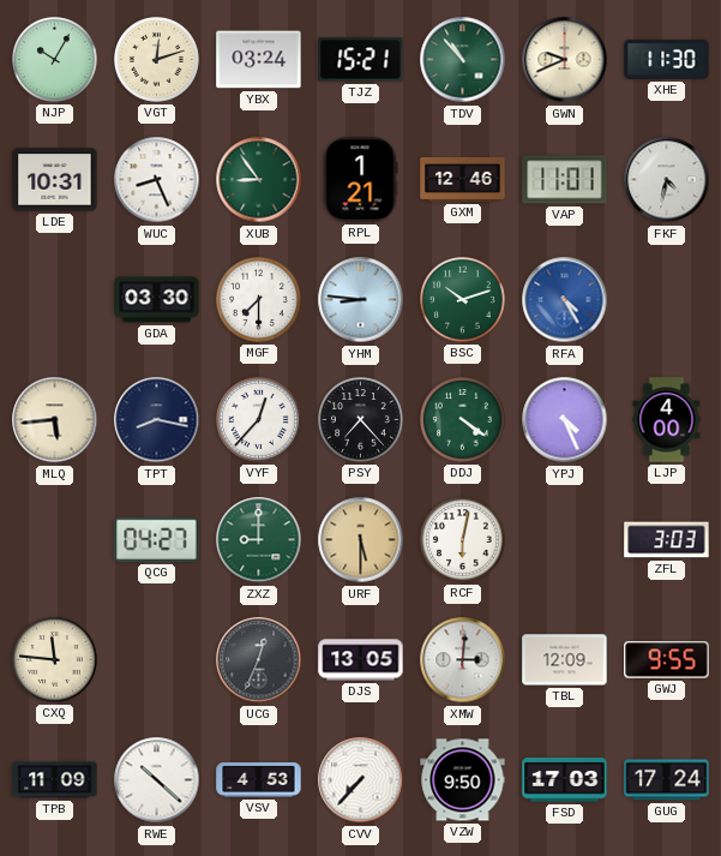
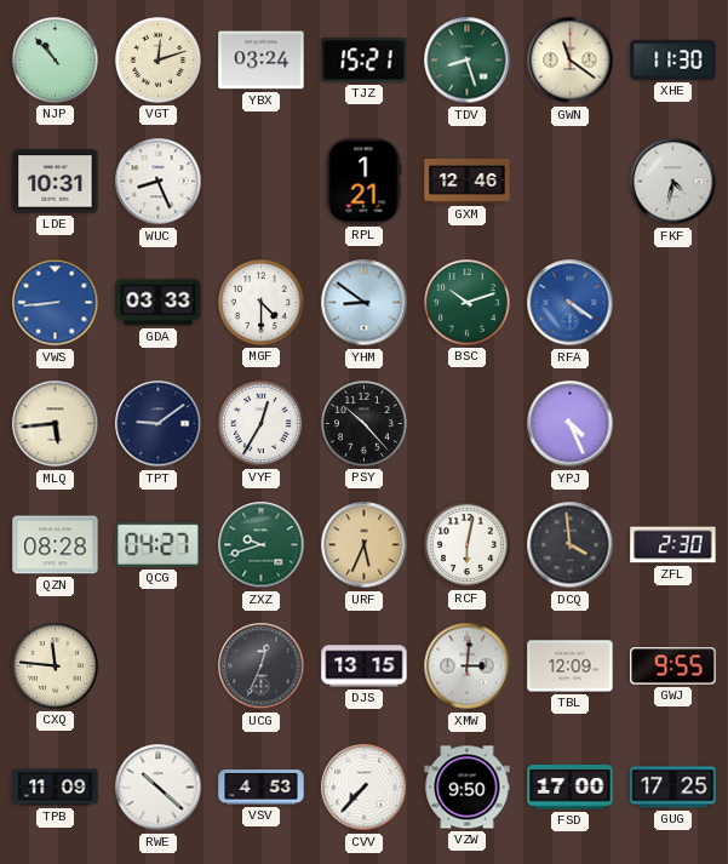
NJP: 10:05 -> 10:53 (56, 61)
TDV: 10:53 -> 8:27 (468, 61)
GWN: 9:41 -> 11:21 (571, 61)
XUB: 8:54 -> none (259, 180)
VAP: 11:01 -> none (565, 180)
VWS: none -> 8:44 (56, 303)
GDA: 03:30 -> 03:33 (159, 303)
MGF: 7:30 -> 4:30 (262, 303)
YHM: 8:46 -> 8:51 (365, 303)
RFA: 4:25 -> 4:21 (571, 303)
TPT: 8:17 -> 9:09 (159, 424)
VYF: 12:37 -> 12:35 (262, 424)
PSY: 7:23 -> 10:23 (365, 424)
DDJ: 4:21 -> none (463, 420)
LJP: 4:00 -> none (667, 420)
QZN: none -> 08:28 (56, 545)
ZXZ: 9:00 -> 9:42 (262, 545)
URF: 5:30 -> 5:34 (365, 545)
DCQ: none -> 3:59 (571, 545)
ZFL: 3:03 -> 2:30 (673, 545)
DJS: 13:05 -> 13:15 (365, 666)
FSD: 17:03 -> 17:00 (571, 788)
GUG: 17:24 -> 17:25 (673, 788)
